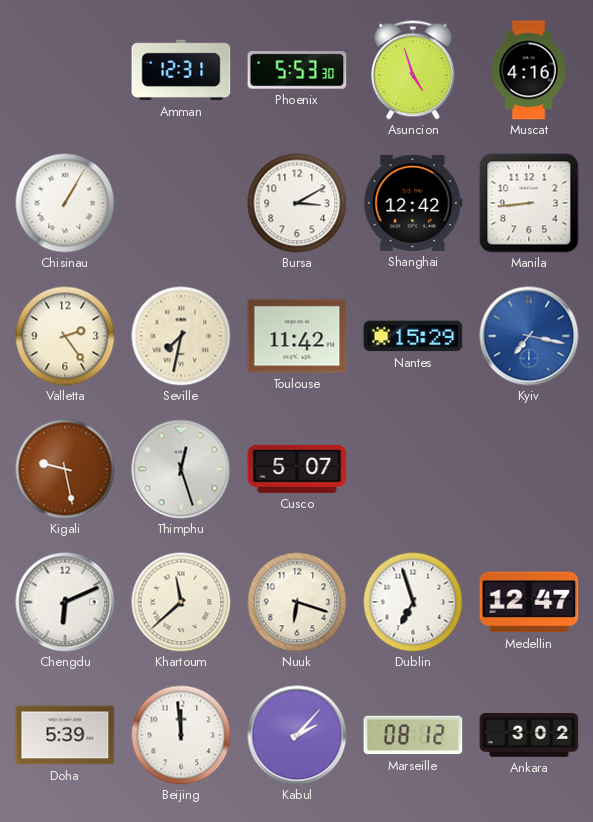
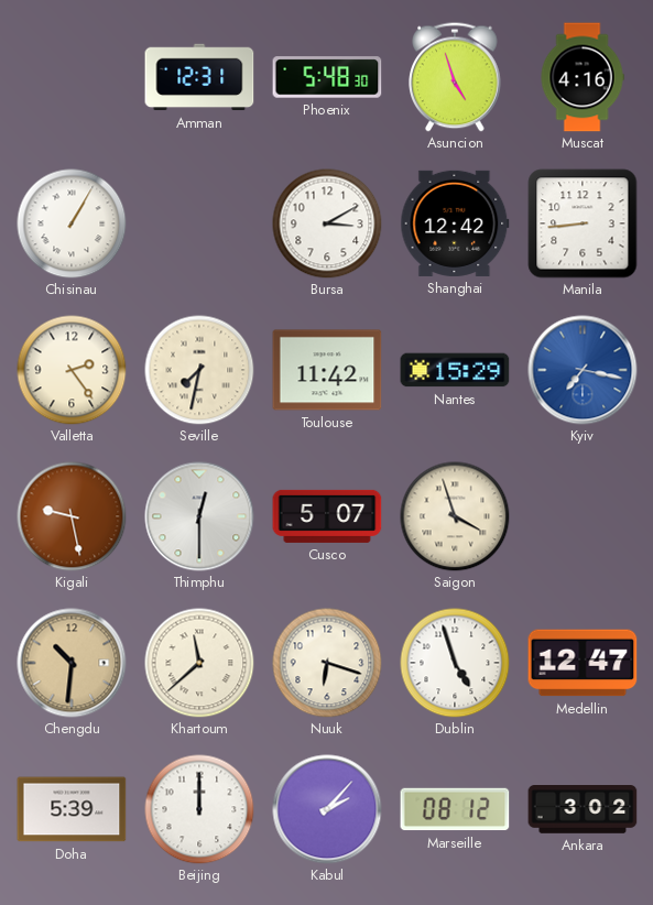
Phoenix: 5:53 -> 5:48 (327, 77)
Thimphu: 12:27 -> 12:30 (199, 516)
Saigon: none -> 3:57 (455, 516)
Chengdu: 6:11 -> 10:31 (72, 663)
Chengdu dial: white -> champagne (72, 663)
Dublin: 6:57 -> 4:57 (455, 663)
Beijing: 11:59 -> 12:00 (199, 809)
